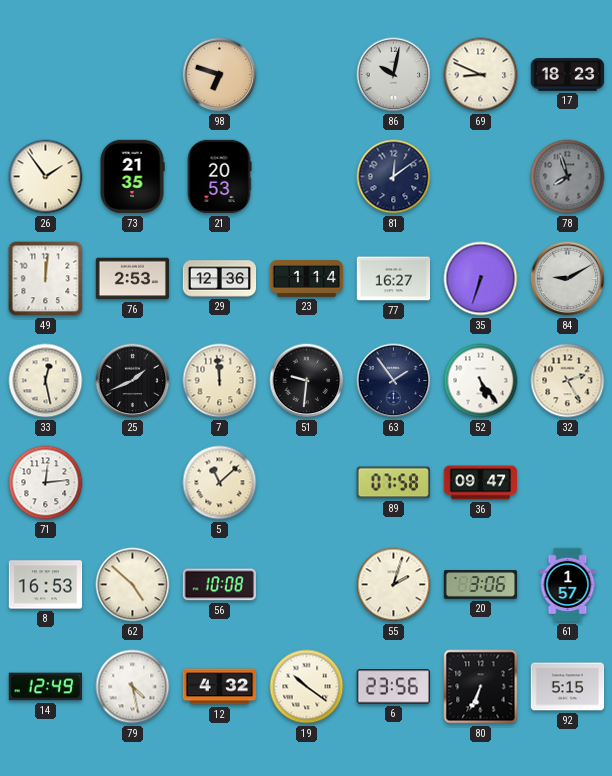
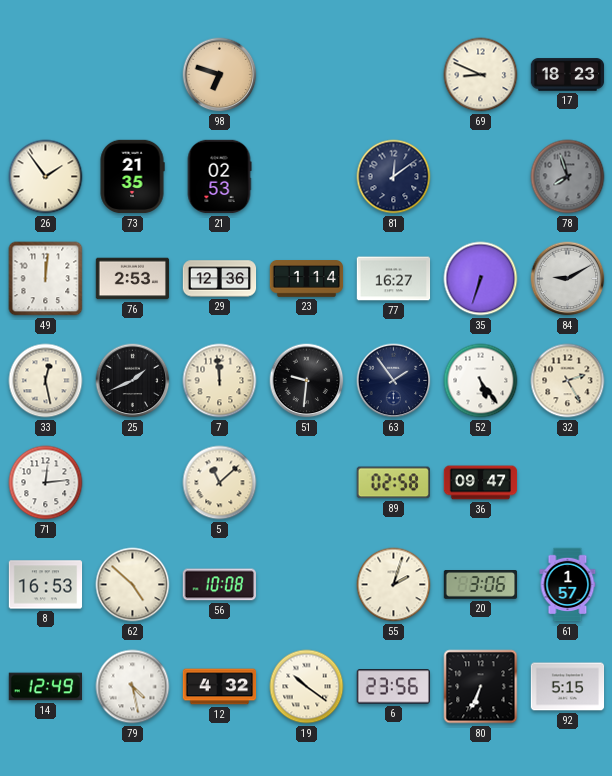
86: 10:02 -> none (394, 75)
21: 20:53 -> 02:53 (219, 177)
89: 07:58 -> 02:58 (393, 483)
